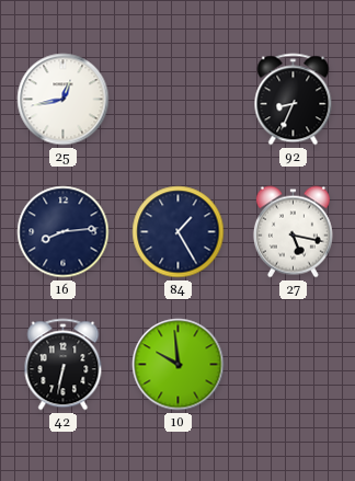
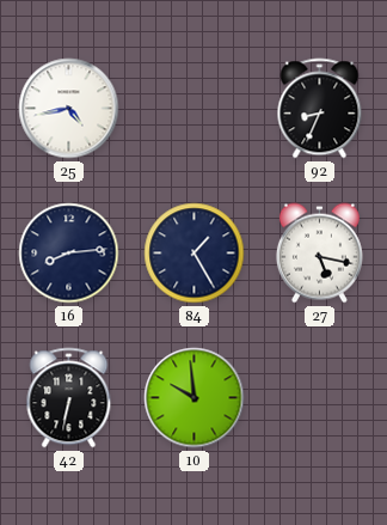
25: 12:43 -> 4:43 (69, 109)
